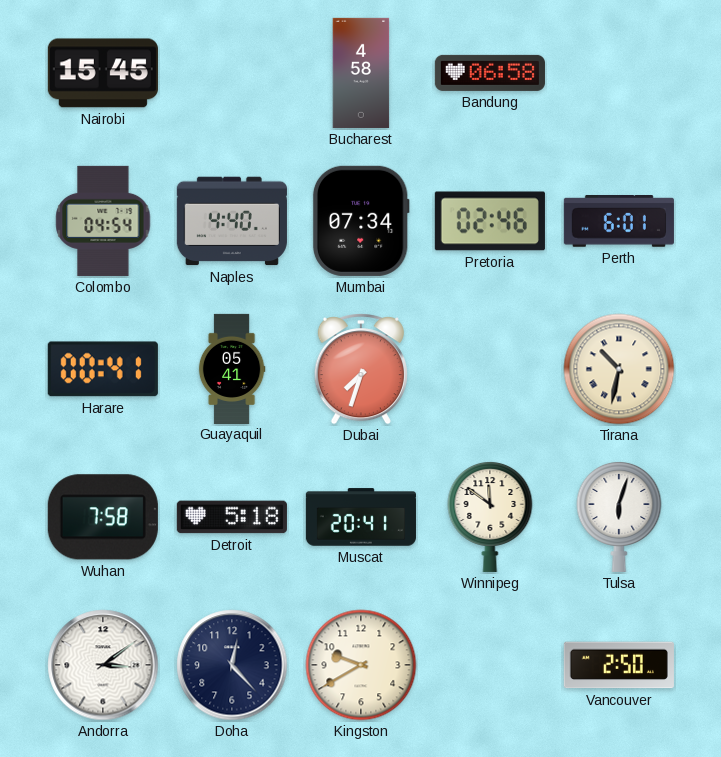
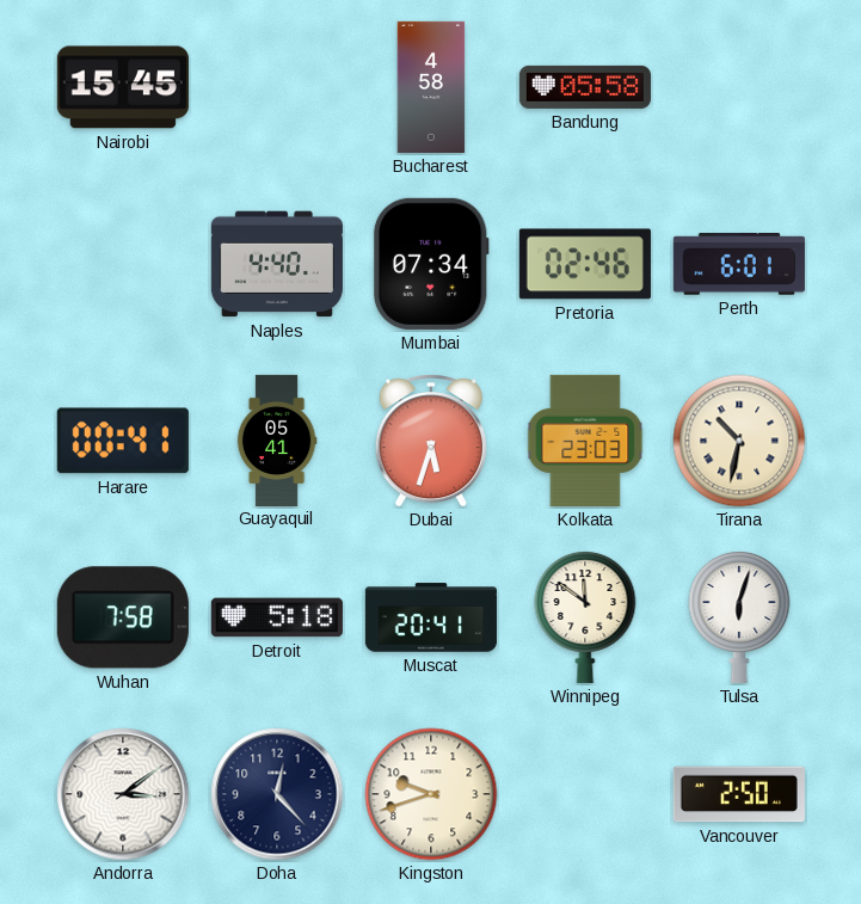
Bandung: 06:58 -> 05:58 (585, 87)
Colombo: 04:54 -> none (103, 221)
Dubai: 7:33 -> 5:33 (431, 441)
Kolkata: none -> 23:03 (585, 441)
Kingston: 9:40 -> 9:42 (431, 794)
